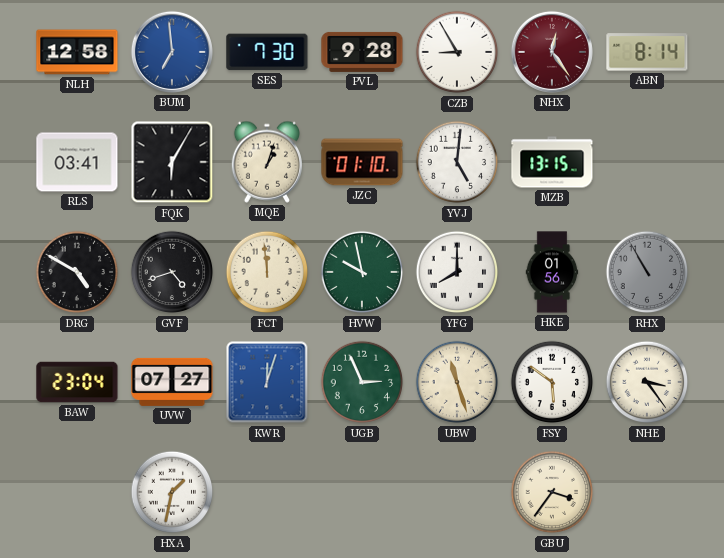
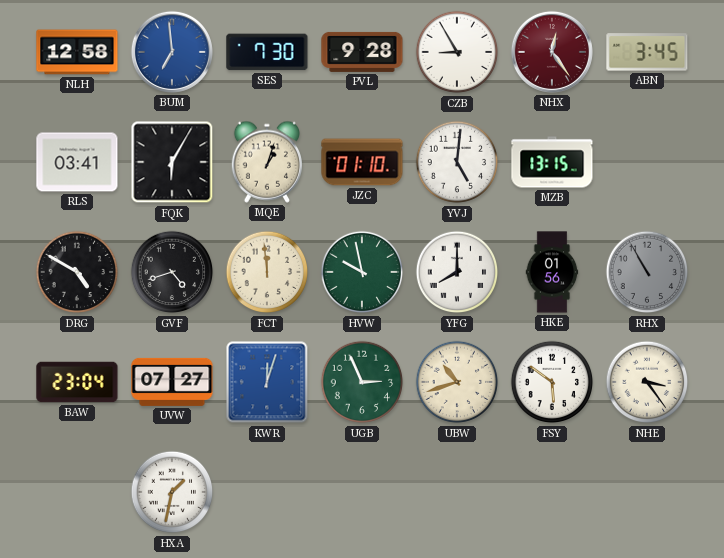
ABN: 8:14 -> 3:45 (647, 52)
UBW: 11:27 -> 10:42 (457, 382)
GBU: 3:36 -> none (552, 492)
